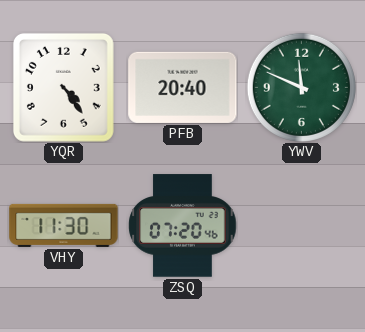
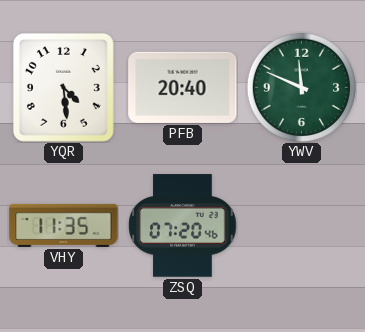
YQR: 4:24 -> 4:29 (63, 87)
VHY: 11:30 -> 11:35 (64, 225)
